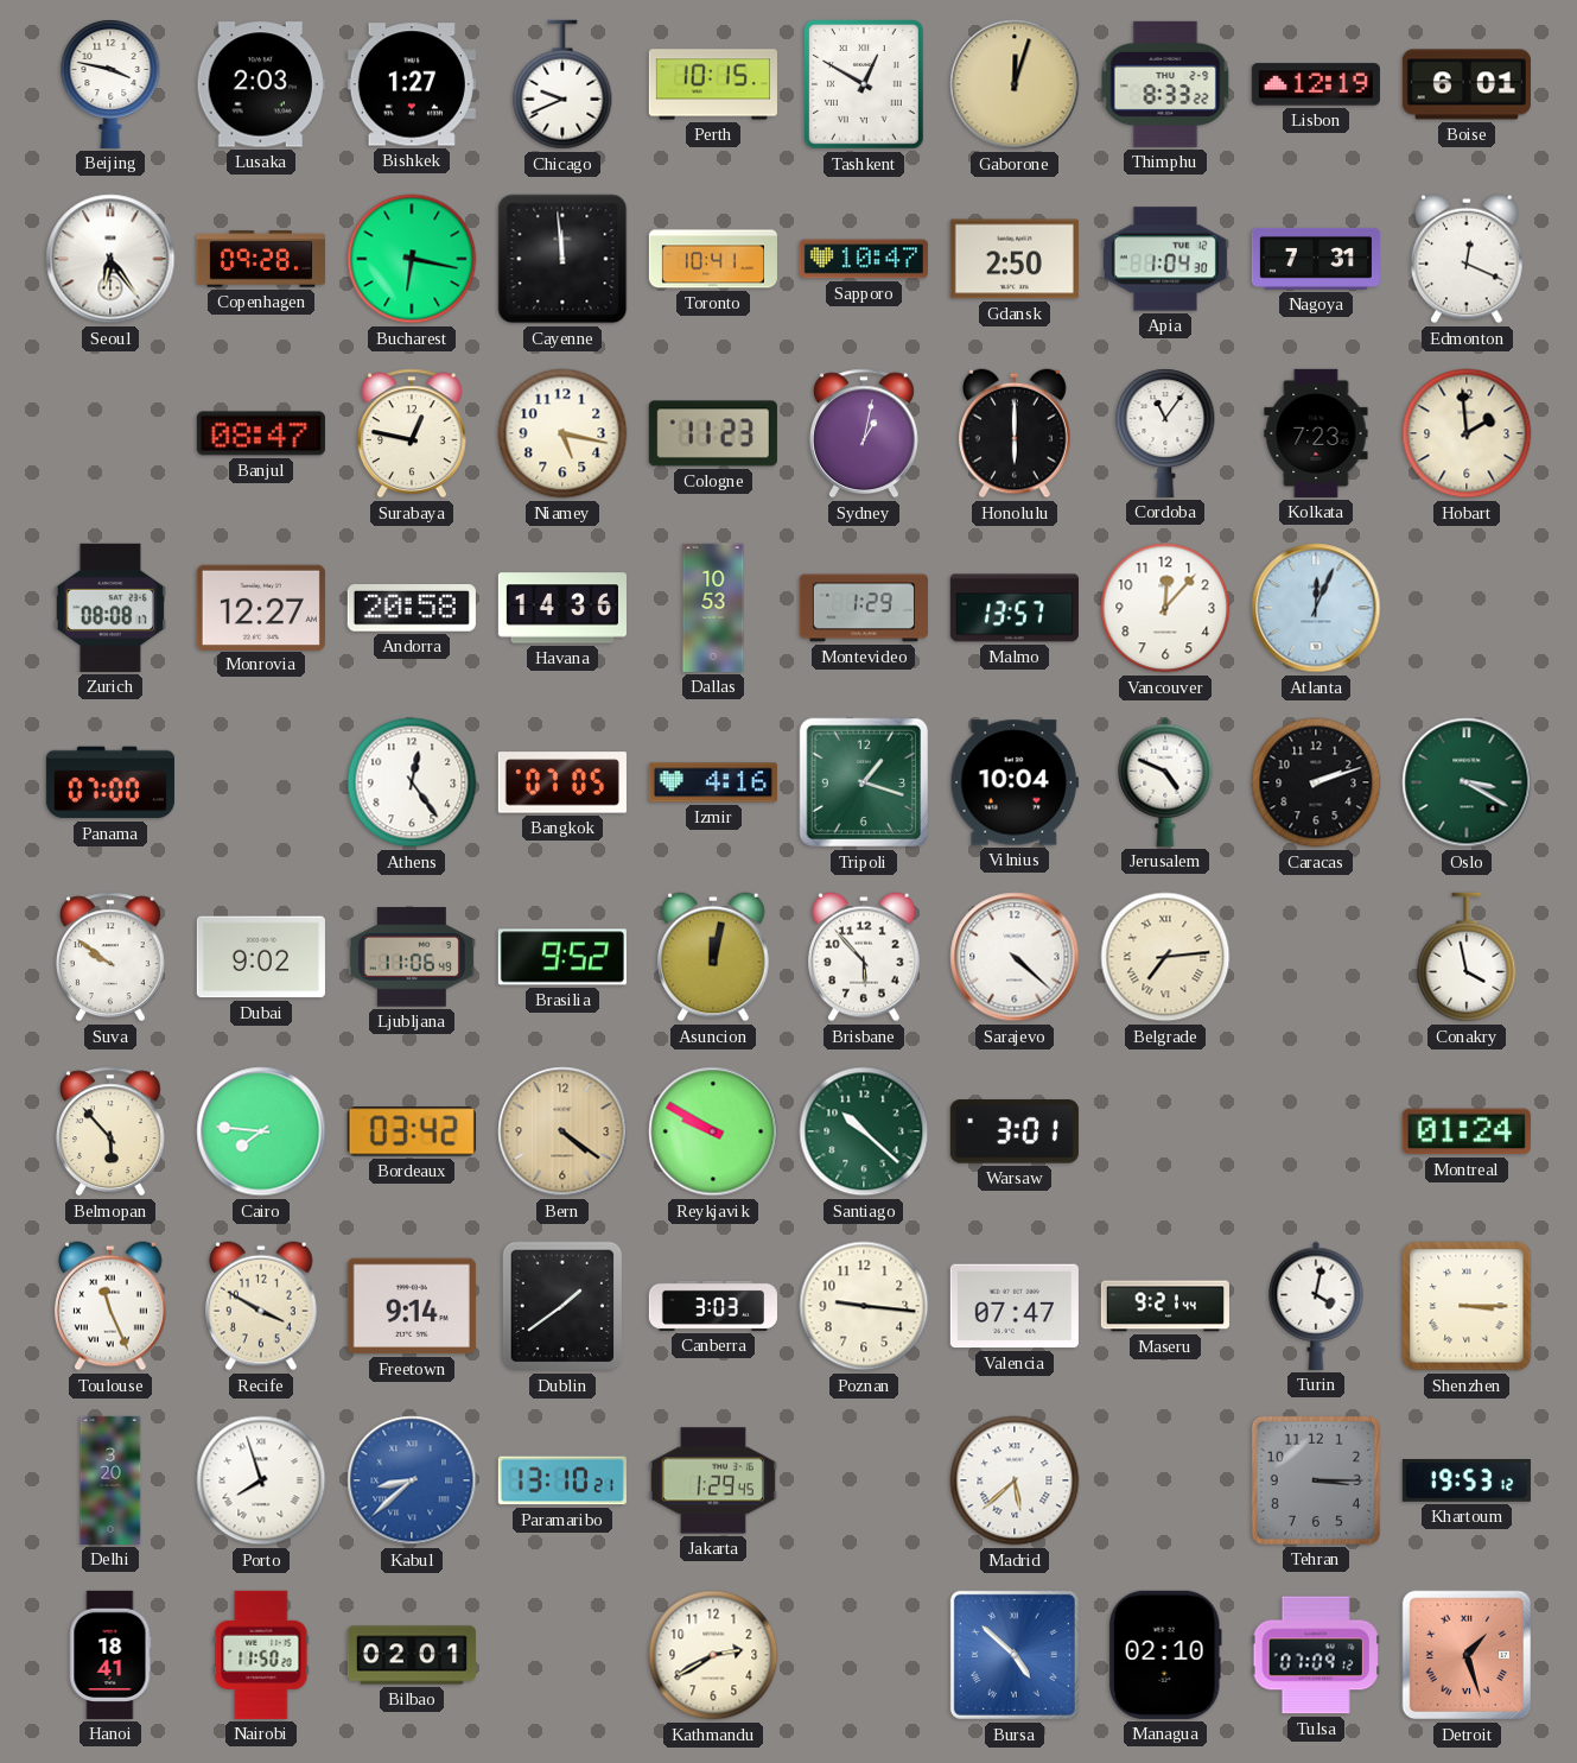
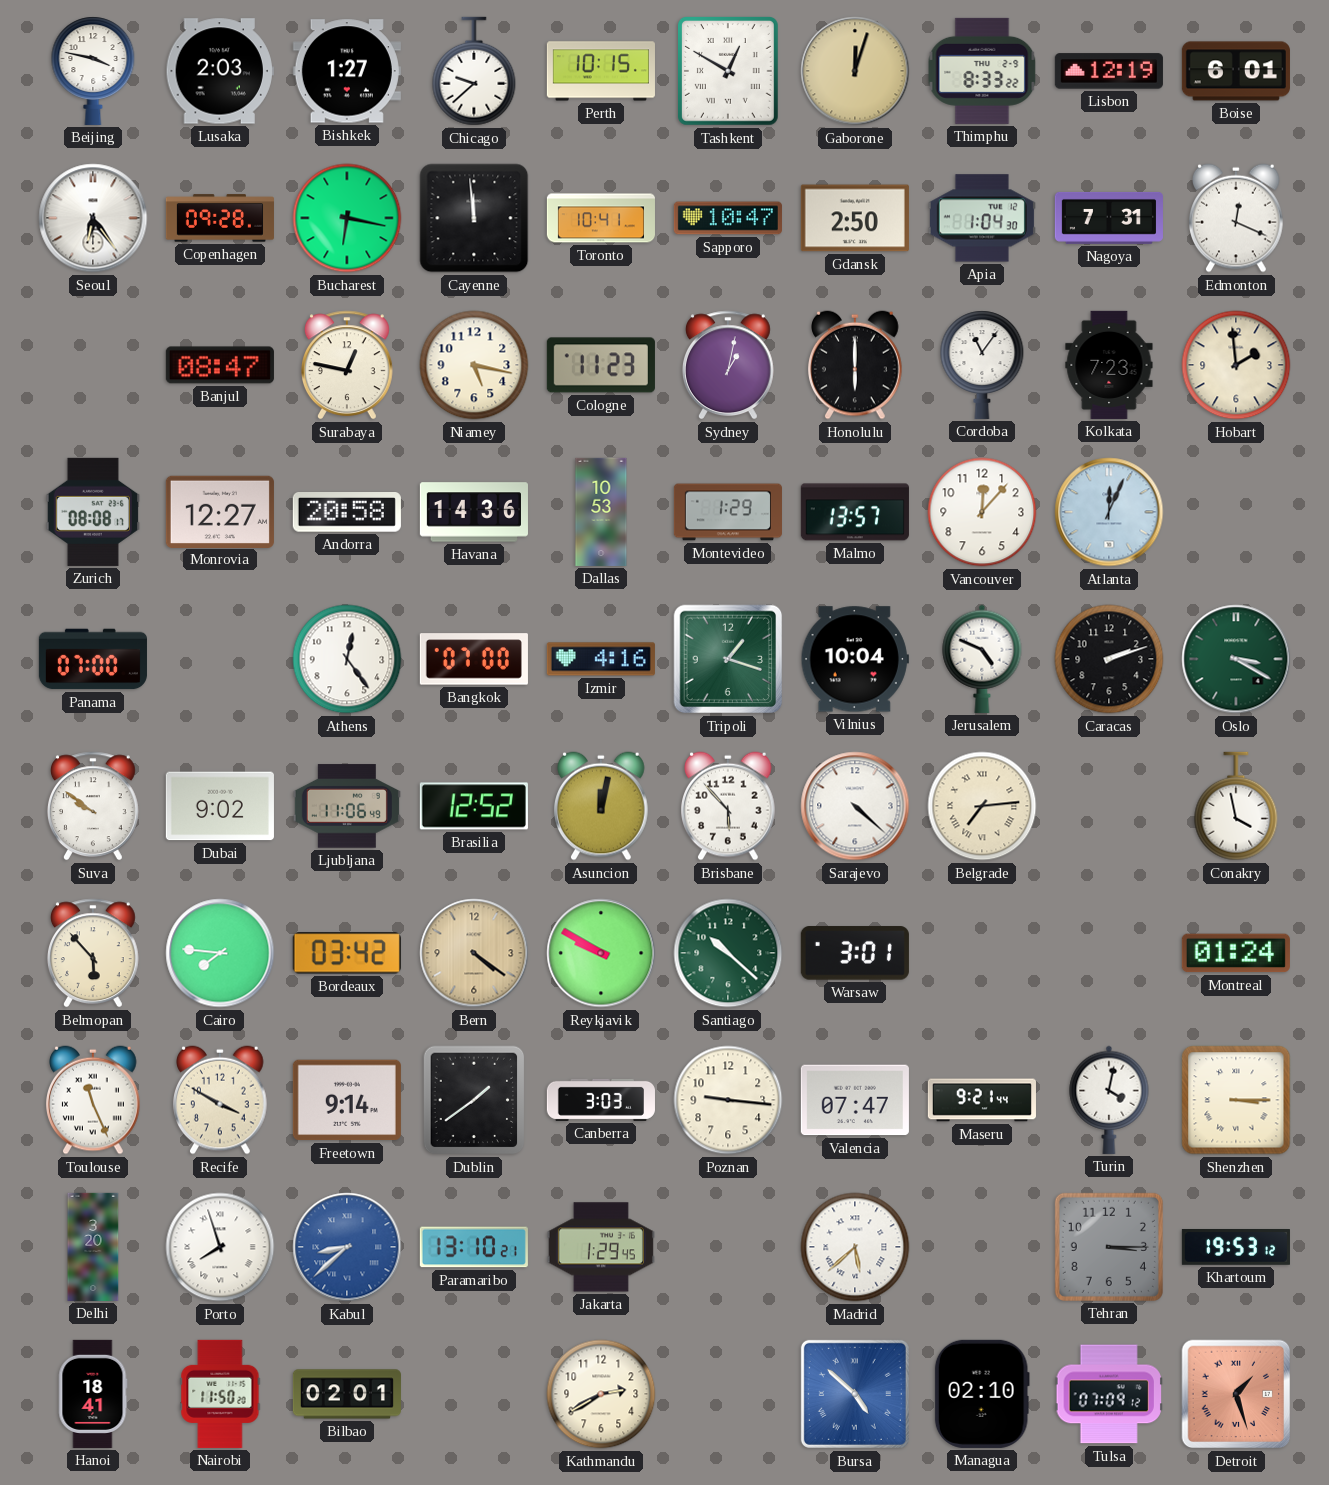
Chicago: 9:41 -> 9:38 (474, 71)
Bangkok: 07:05 -> 07:00 (474, 659)
Brasilia: 9:52 -> 12:52 (474, 806)
